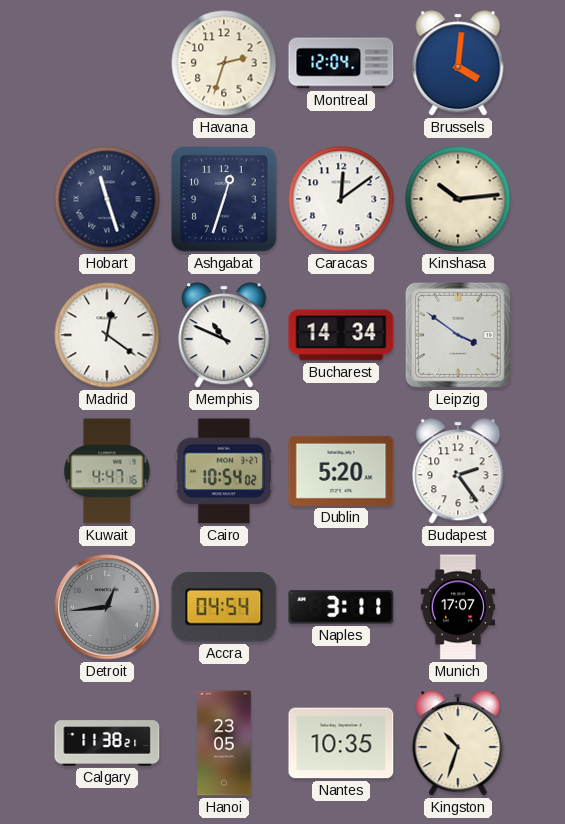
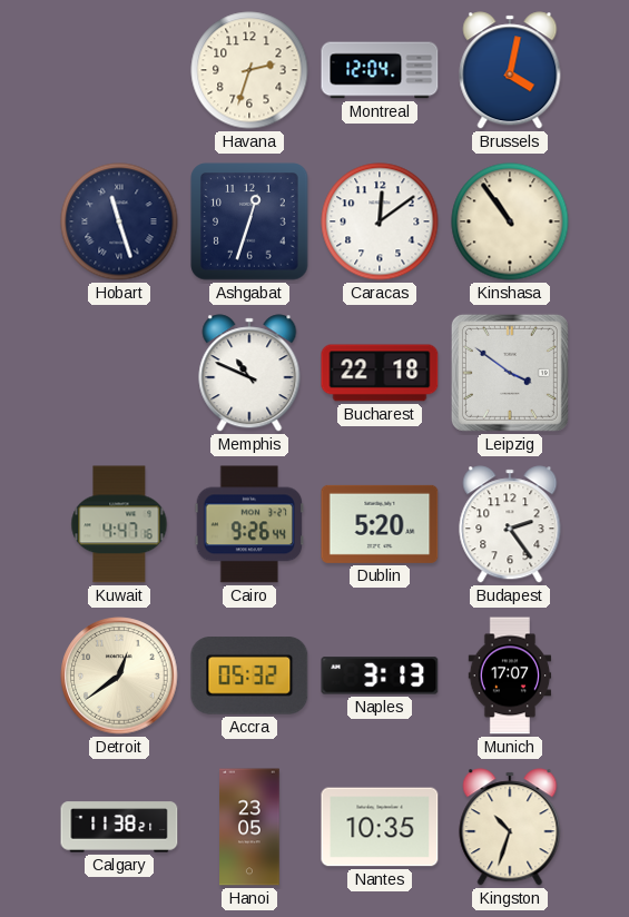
Brussels: 4:01 -> 4:02 (510, 70)
Kinshasa: 10:14 -> 10:54 (510, 221)
Madrid: 12:21 -> none (107, 335)
Bucharest: 14:34 -> 22:18 (380, 373)
Cairo: 10:54 -> 9:26 (249, 524)
Detroit: 12:44 -> 12:39 (119, 676)
Detroit dial: grey -> cream (119, 676)
Accra: 04:54 -> 05:32 (249, 676)
Naples: 3:11 -> 3:13 (380, 676)
